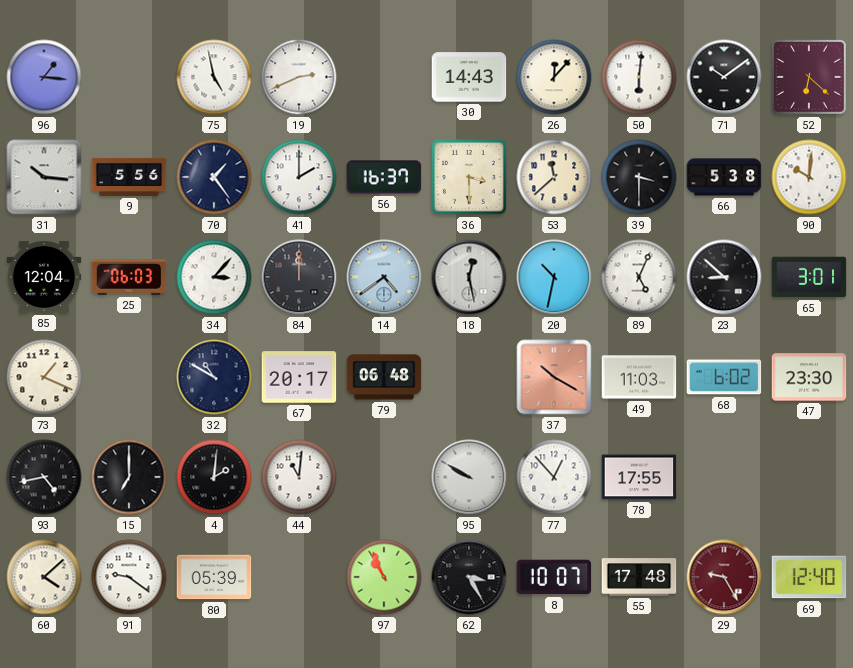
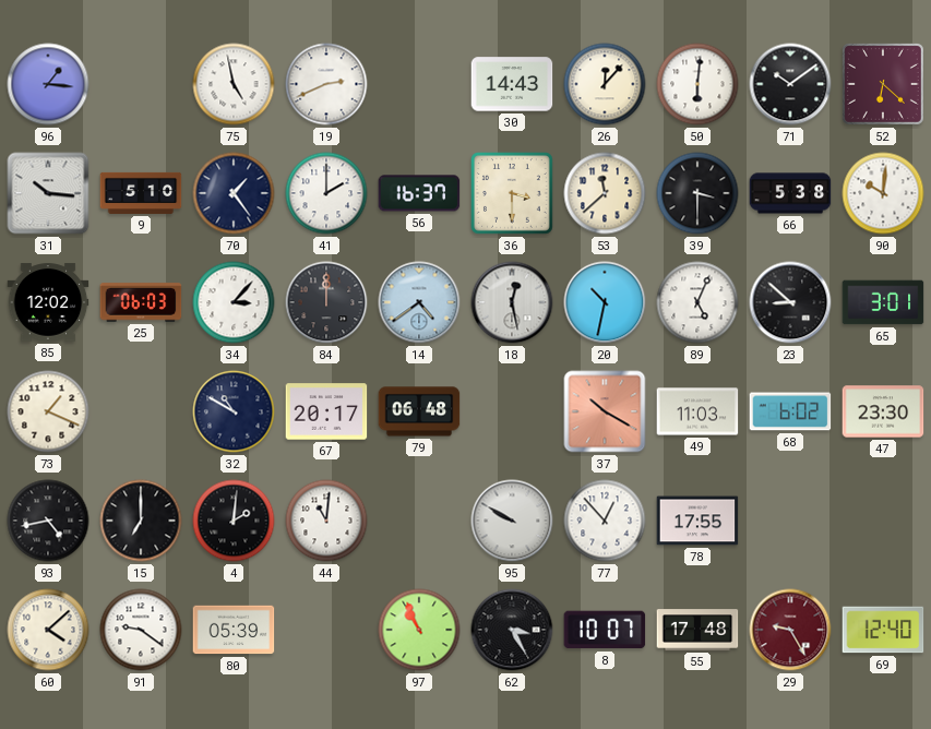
9: 5:56 -> 5:10 (141, 193)
85: 12:04 -> 12:02 (48, 302)
